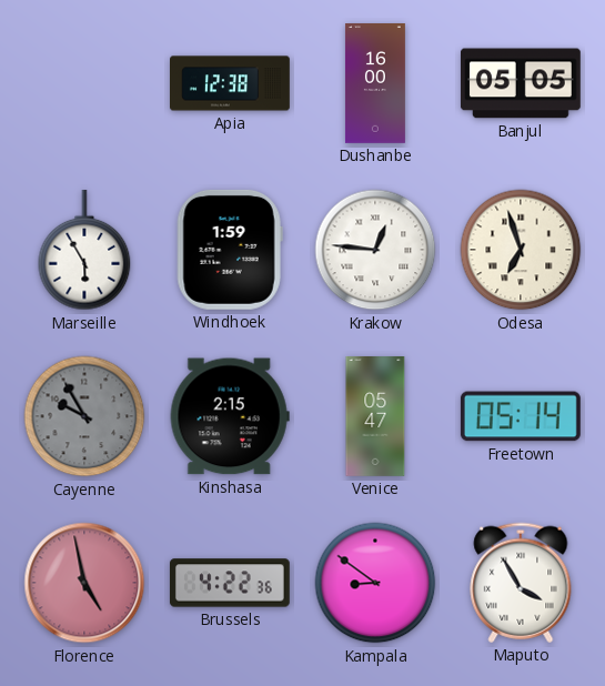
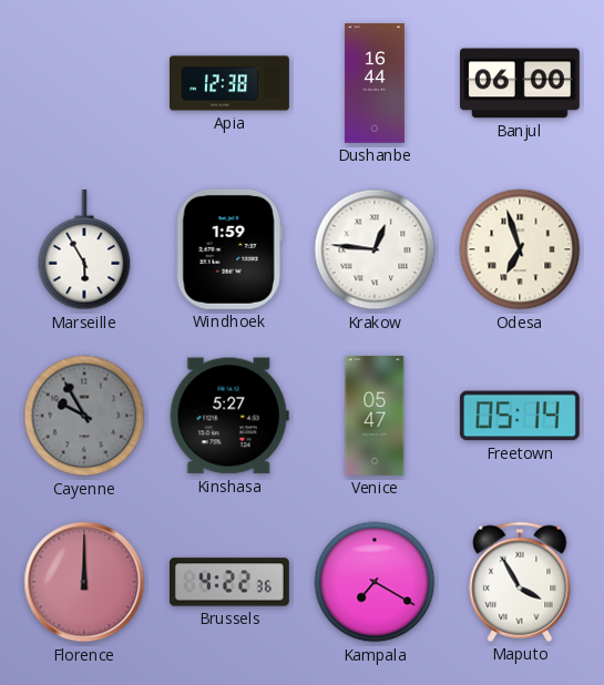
Dushanbe: 16:00 -> 16:44 (375, 84)
Banjul: 05:05 -> 06:00 (520, 83)
Kinshasa: 2:15 -> 5:27 (229, 416)
Florence: 4:58 -> 12:00 (84, 582)
Kampala: 8:51 -> 7:20 (375, 582)
